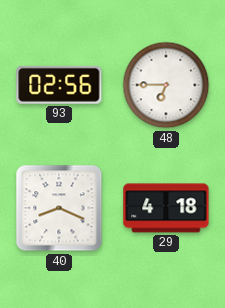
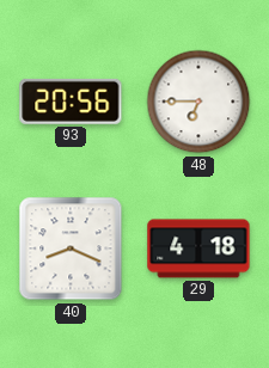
93: 02:56 -> 20:56 (71, 102)
